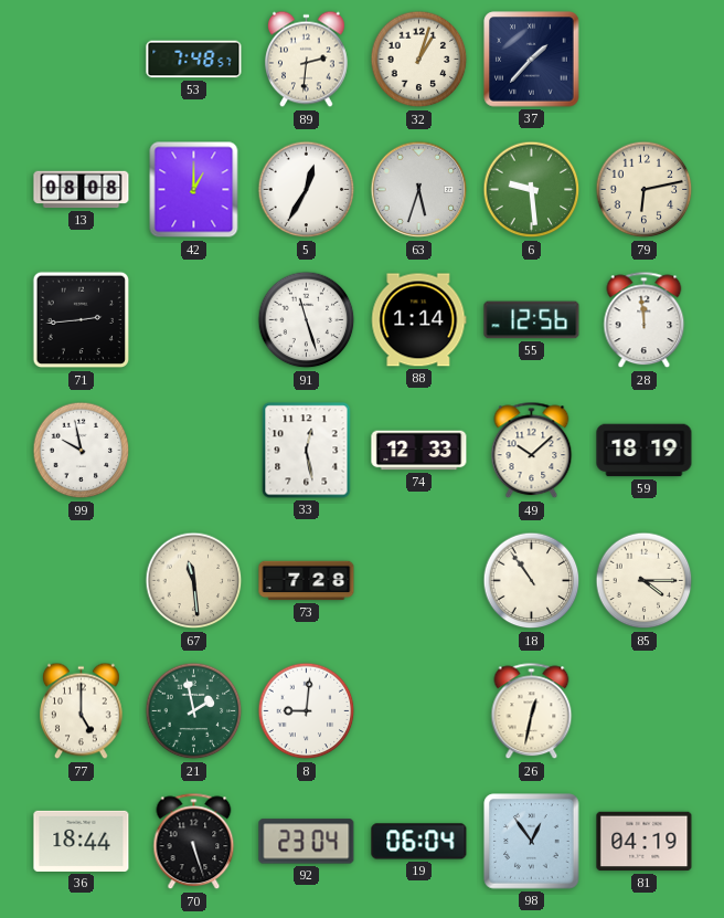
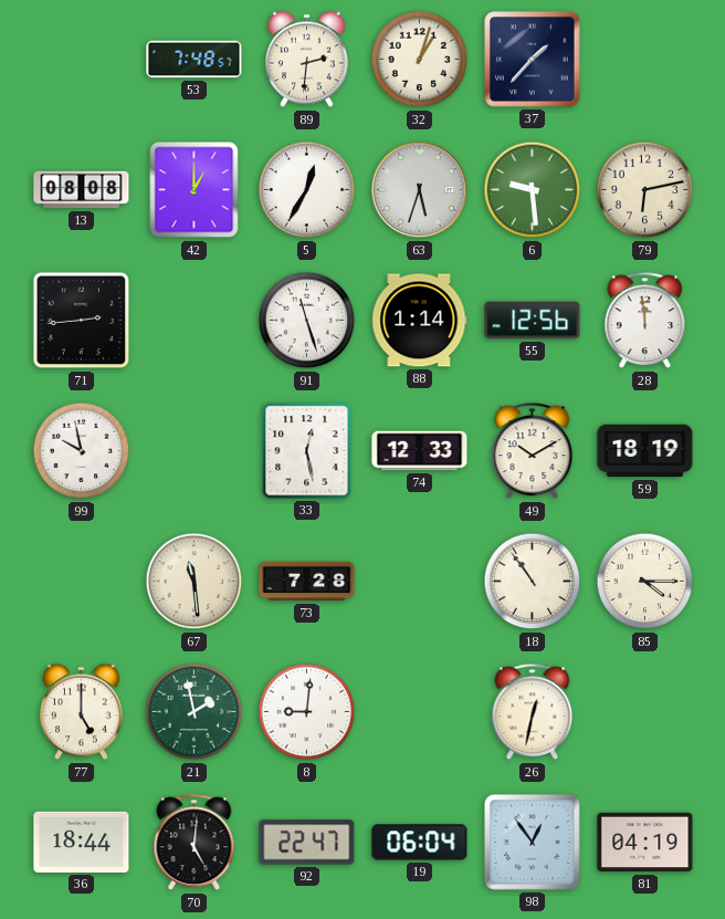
49: 10:08 -> 10:10 (533, 451)
70: 5:27 -> 5:01 (195, 843)
92: 23:04 -> 22:47 (307, 843)
